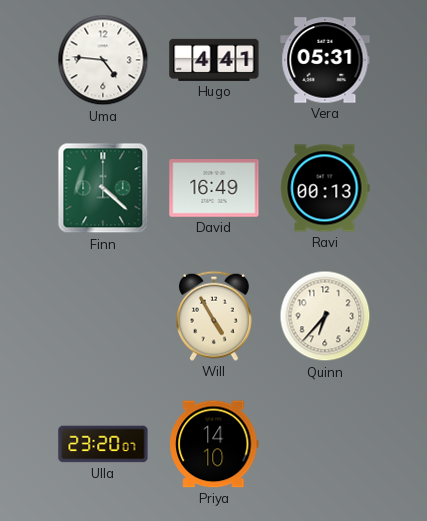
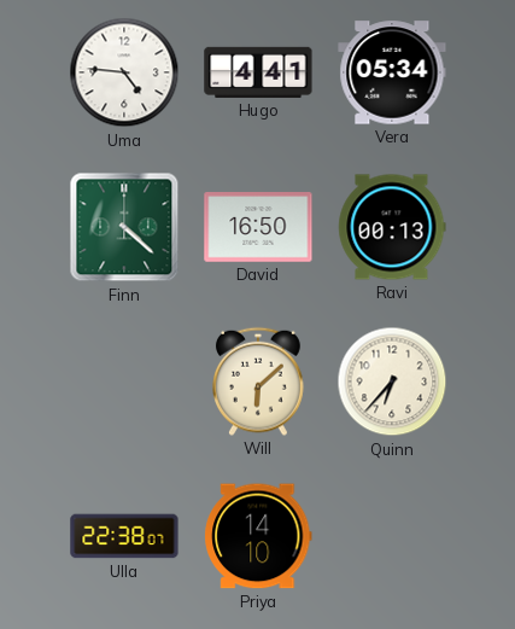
Vera: 05:31 -> 05:34 (392, 72)
David: 16:49 -> 16:50 (258, 227)
Will: 4:55 -> 6:08 (259, 382)
Ulla: 23:20 -> 22:38 (124, 536)
